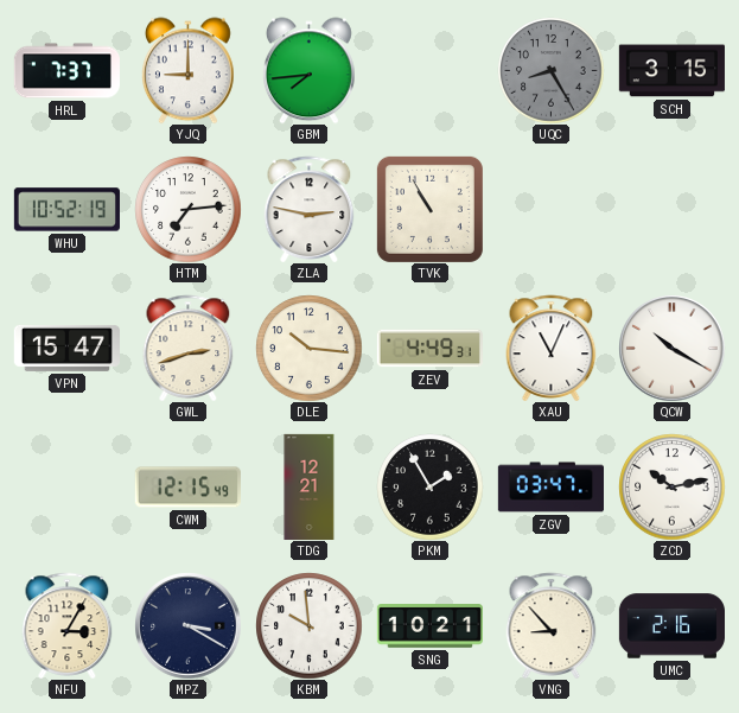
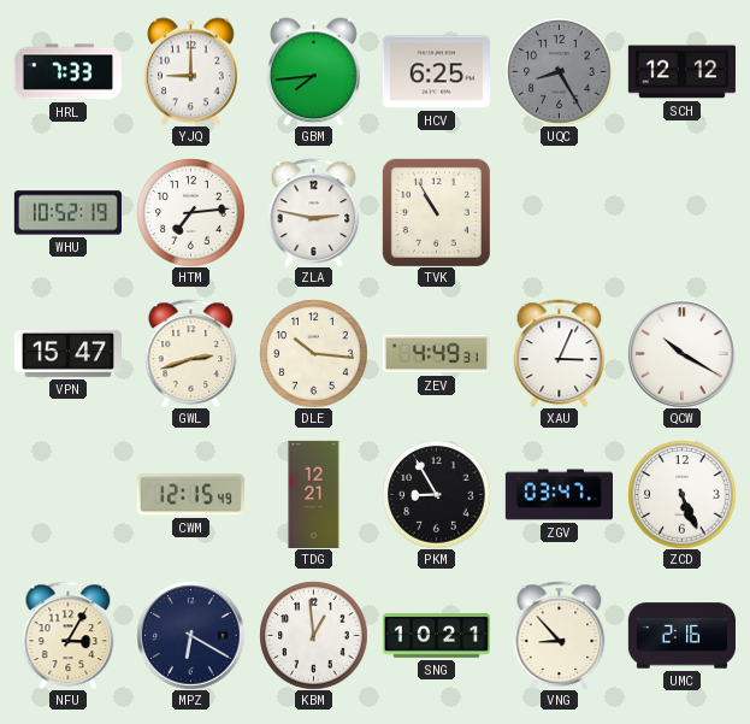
HRL: 7:37 -> 7:33 (67, 72)
HCV: none -> 6:25 (436, 72)
SCH: 3:15 -> 12:12 (681, 72)
XAU: 11:04 -> 3:04 (560, 353)
PKM: 1:55 -> 8:55 (436, 494)
ZCD: 10:13 -> 5:26 (681, 494)
MPZ: 3:20 -> 6:20 (190, 635)
KBM: 9:59 -> 12:59 (313, 635)
